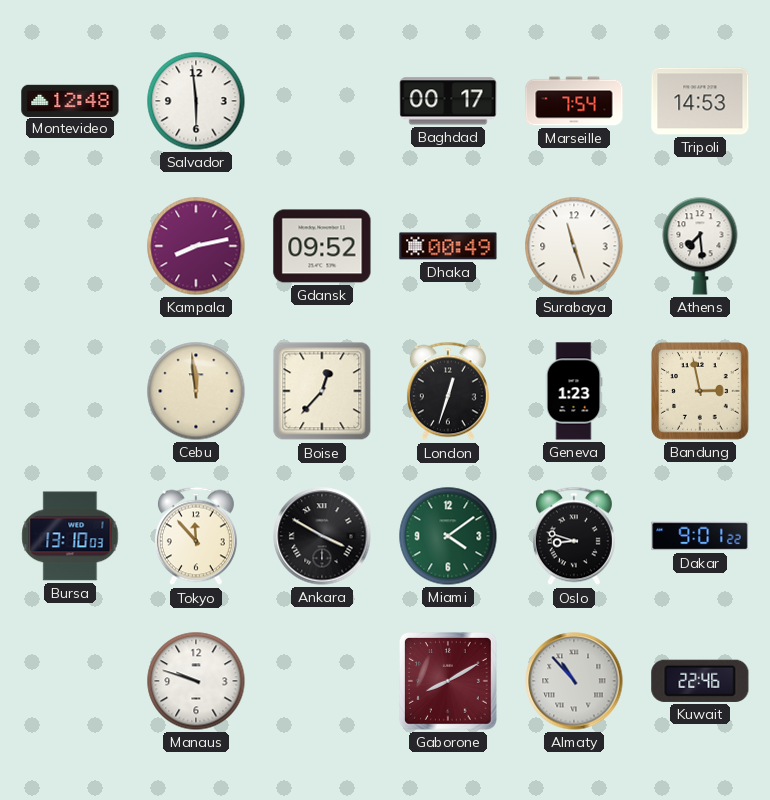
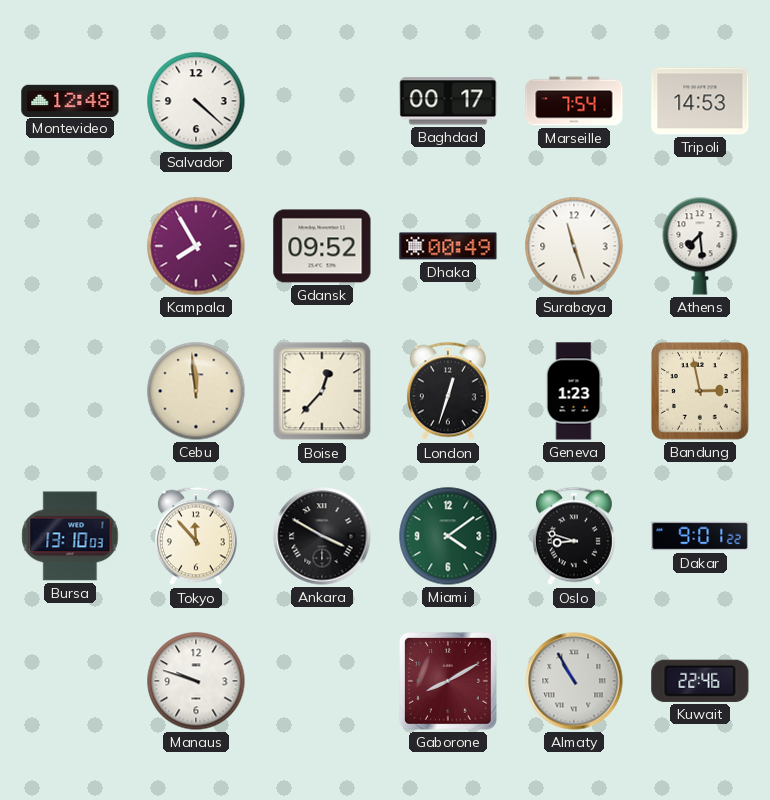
Salvador: 5:59 -> 4:22 (196, 101)
Kampala: 8:13 -> 7:55 (196, 246)
Almaty: 10:53 -> 10:55 (574, 681)
